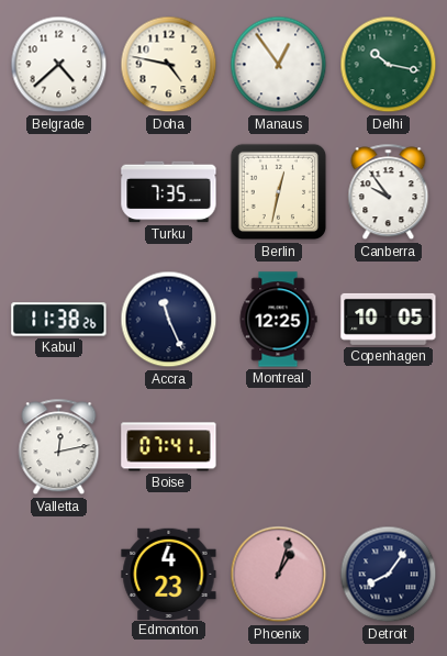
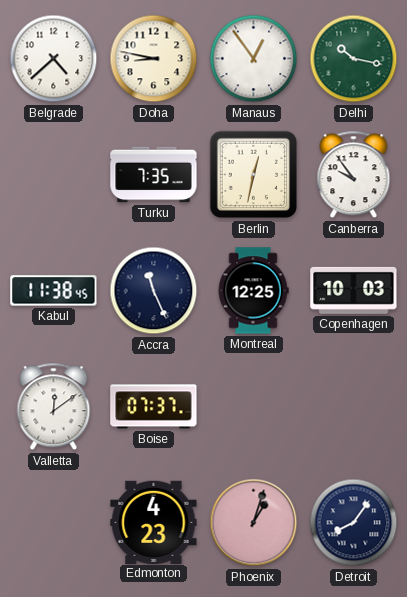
Doha: 4:47 -> 8:47 (154, 59)
Kabul: 11:38:26 -> 11:38:45 (54, 291)
Copenhagen: 10:05 -> 10:03 (354, 290)
Valletta: 12:13 -> 12:09 (54, 407)
Boise: 07:41 -> 07:37 (154, 407)
